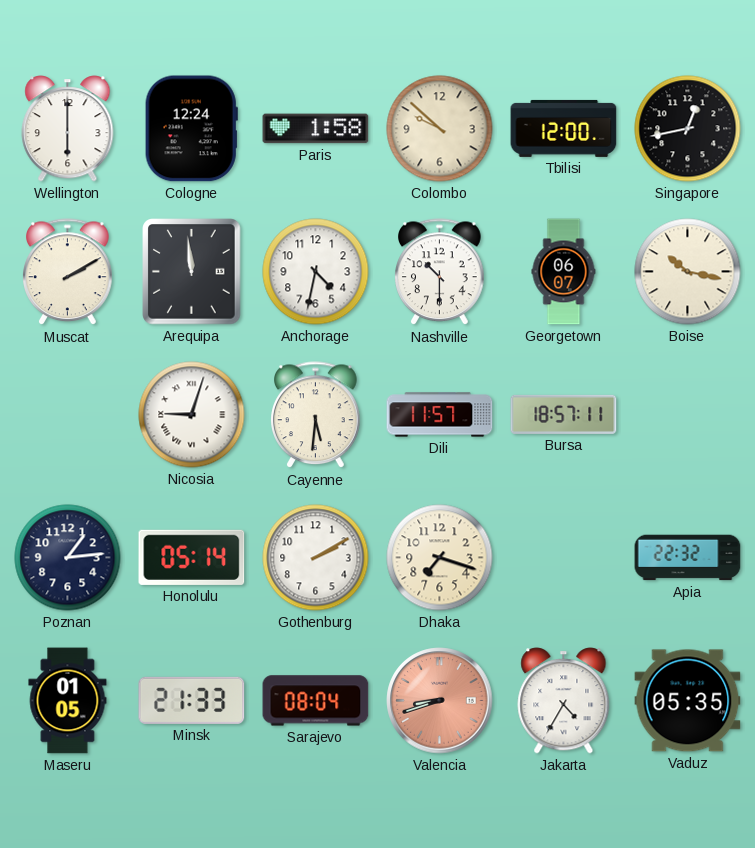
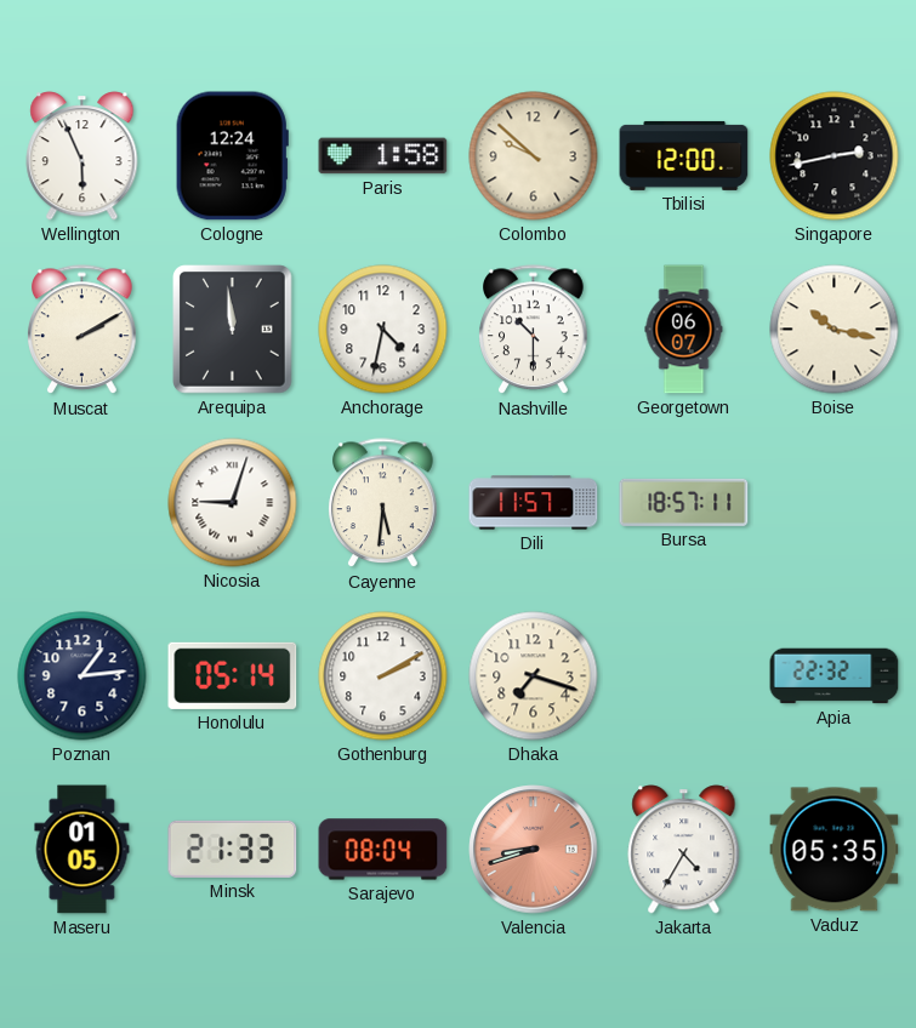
Wellington: 6:00 -> 5:56 (83, 156)
Singapore: 12:43 -> 2:43 (835, 156)
